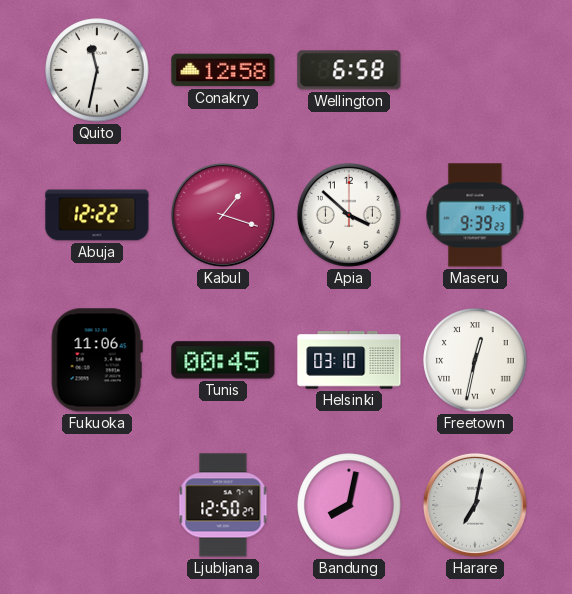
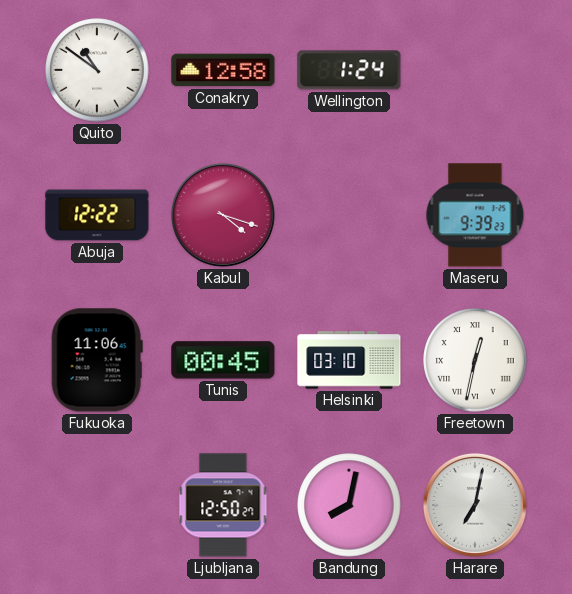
Quito: 11:32 -> 10:51 (97, 70)
Wellington: 6:58 -> 1:24 (349, 70)
Kabul: 1:18 -> 4:18 (223, 215)
Apia: 3:52 -> none (349, 215)
